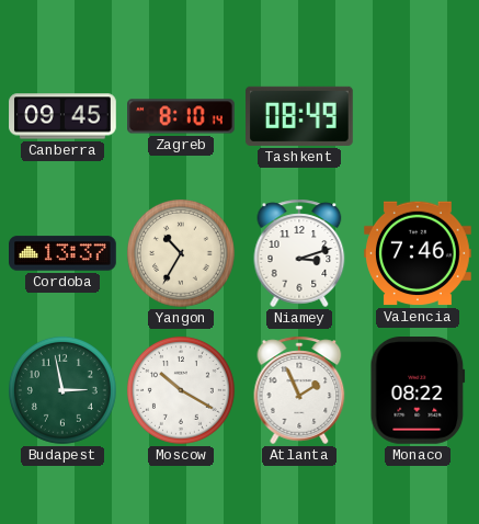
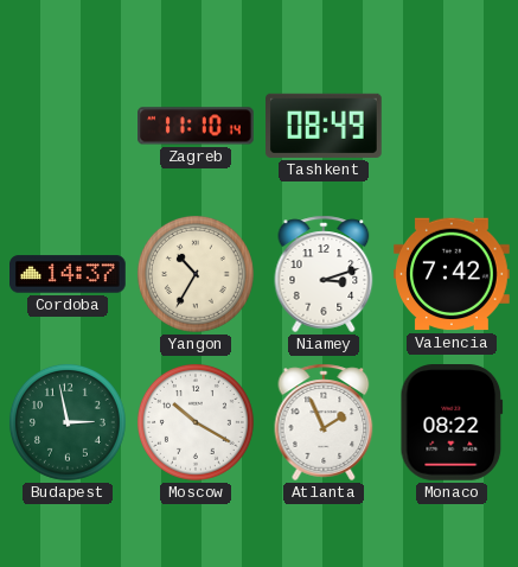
Canberra: 09:45 -> none (62, 116)
Zagreb: 8:10 -> 11:10 (197, 126)
Cordoba: 13:37 -> 14:37 (69, 274)
Valencia: 7:46 -> 7:42 (453, 274)
